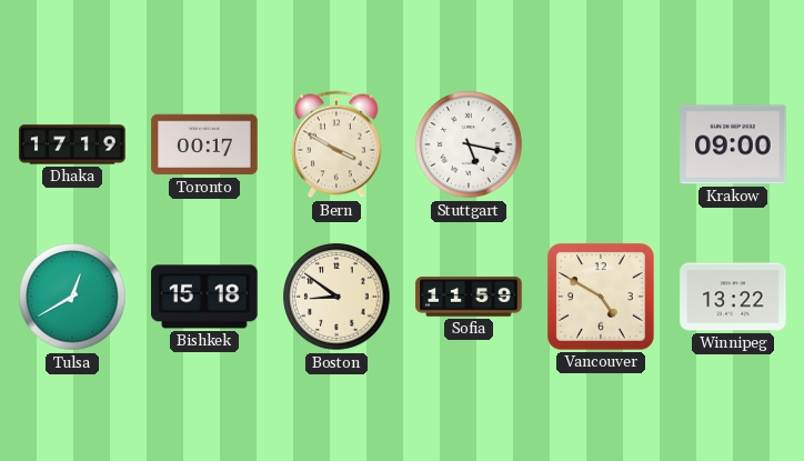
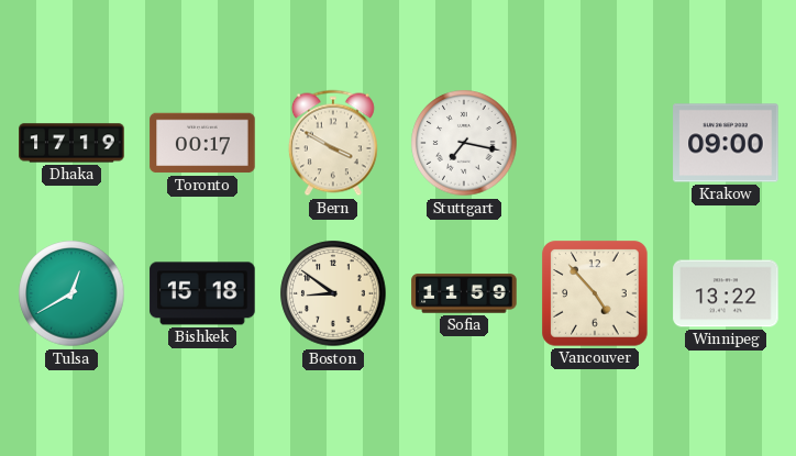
Stuttgart: 5:17 -> 7:17 (464, 143)
Vancouver: 4:50 -> 4:53 (595, 293)
